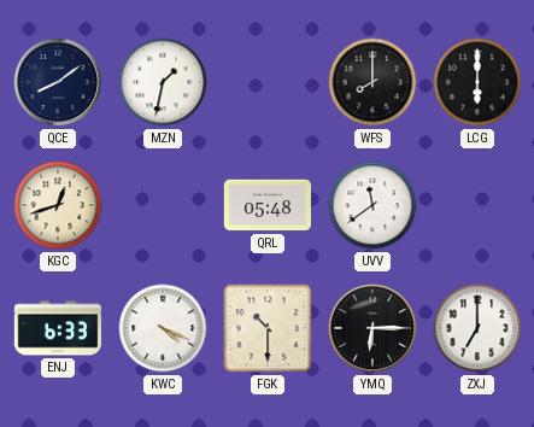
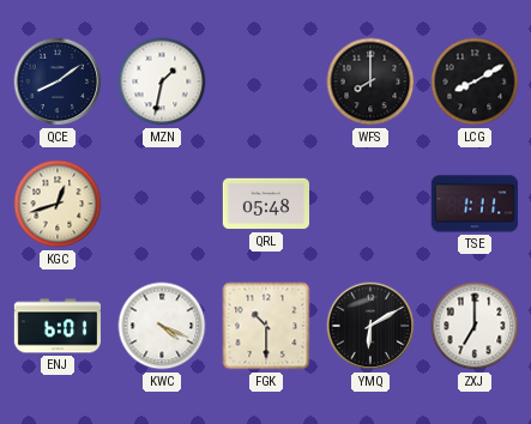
LCG: 6:00 -> 8:10 (475, 81)
UVV: 11:39 -> none (372, 205)
TSE: none -> 1:11 (473, 204)
ENJ: 6:33 -> 6:01 (56, 326)
YMQ: 6:15 -> 6:10 (370, 326)
